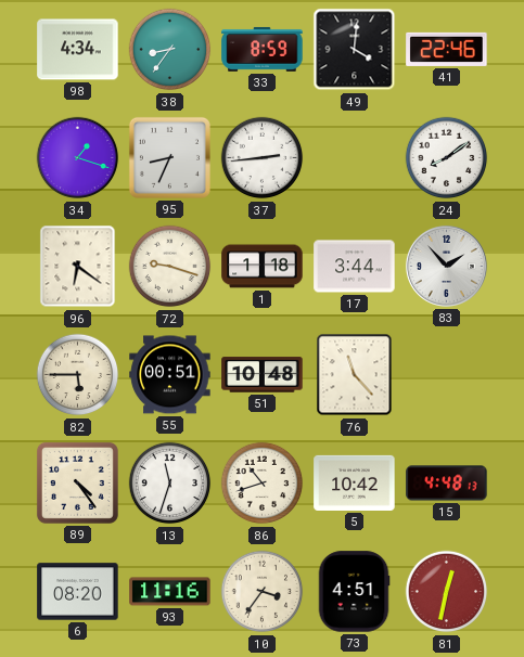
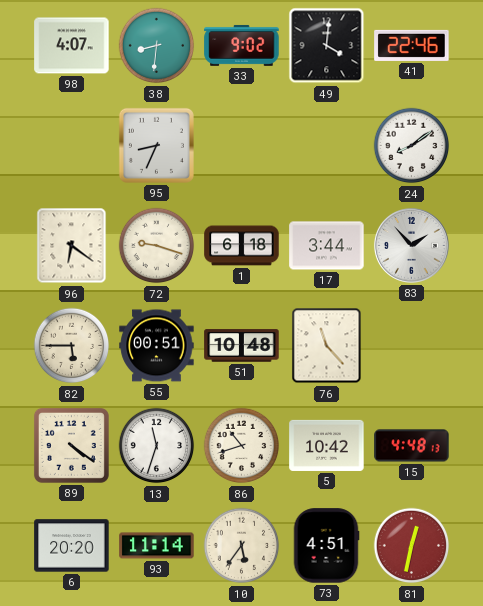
98: 4:34 -> 4:07 (72, 46)
38: 8:36 -> 8:31 (157, 46)
33: 8:59 -> 9:02 (242, 45)
34: 1:18 -> none (78, 158)
37: 2:44 -> none (263, 158)
1: 1:18 -> 6:18 (242, 246)
89: 4:24 -> 4:21 (71, 445)
6: 08:20 -> 20:20 (72, 546)
93: 11:16 -> 11:14 (157, 546)
10: 3:36 -> 5:36 (242, 546)
